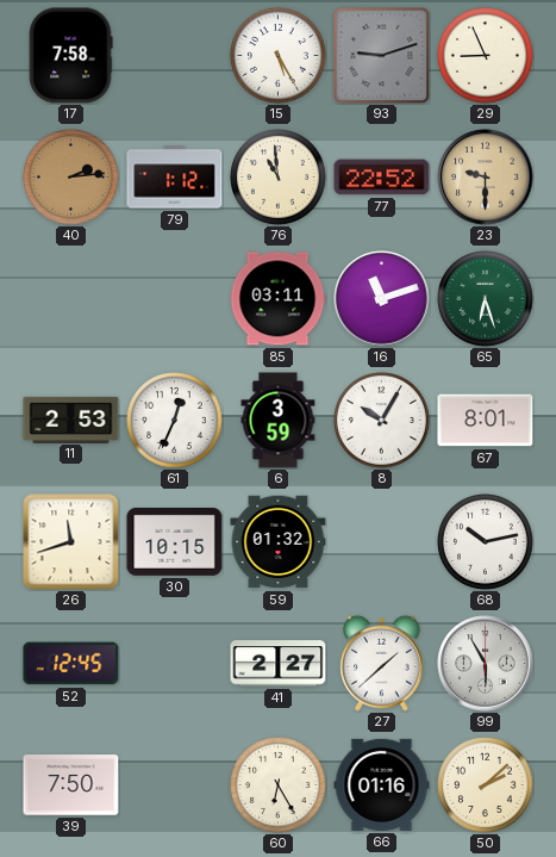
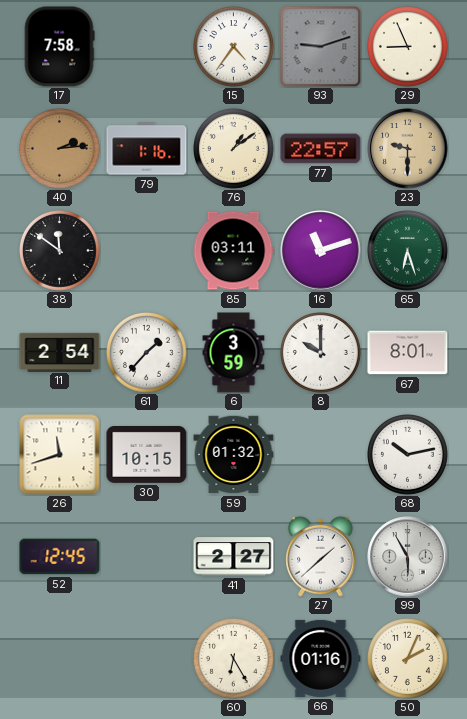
15: 5:25 -> 4:36 (234, 47)
79: 1:12 -> 1:16 (147, 149)
76: 10:59 -> 1:09 (234, 149)
77: 22:52 -> 22:57 (321, 149)
38: none -> 11:51 (60, 251)
11: 2:53 -> 2:54 (60, 352)
61: 12:34 -> 1:37 (147, 353)
8: 10:05 -> 10:00 (321, 353)
39: 7:50 -> none (71, 785)
50: 2:08 -> 2:04 (408, 659)
